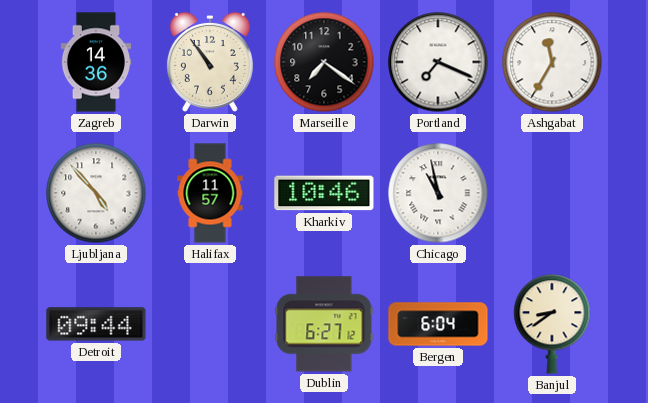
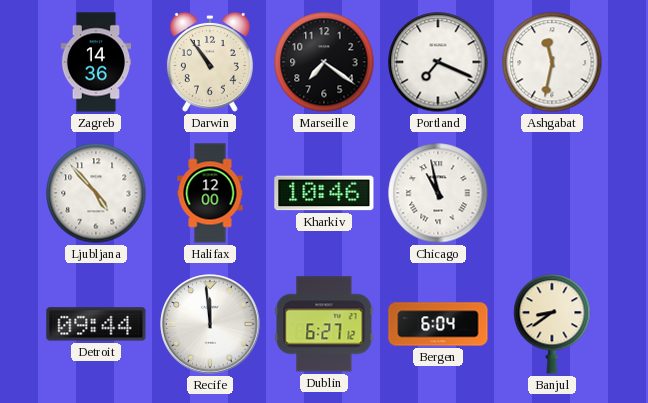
Ashgabat: 11:35 -> 11:32 (552, 62)
Halifax: 11:57 -> 12:00 (210, 193)
Recife: none -> 11:59 (210, 324)
